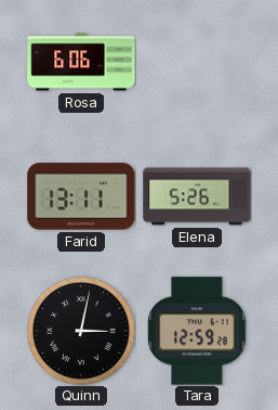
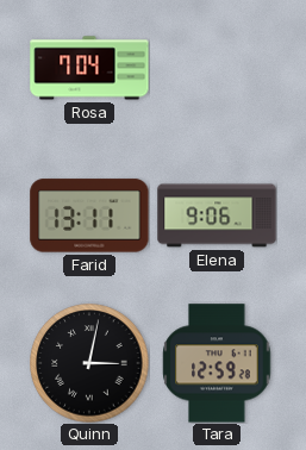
Rosa: 6:06 -> 7:04 (89, 68)
Elena: 5:26 -> 9:06 (217, 215)
